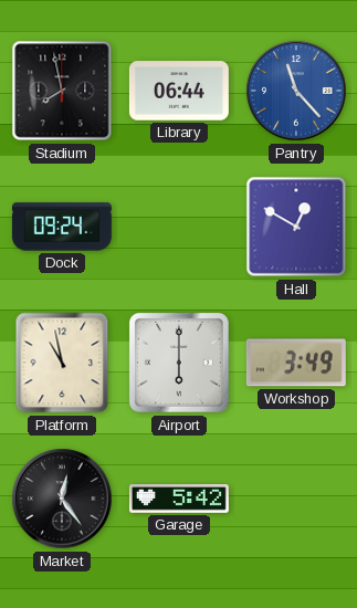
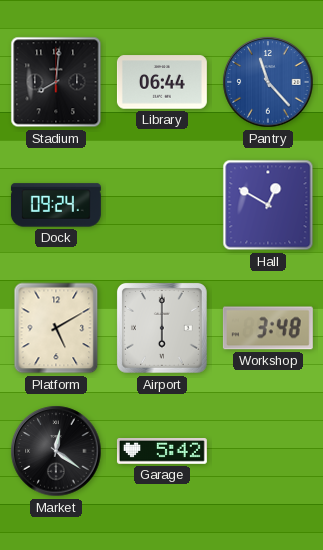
Stadium: 7:58 -> 8:01 (56, 82)
Platform: 10:58 -> 5:10 (56, 328)
Workshop: 3:49 -> 3:48 (268, 328)
Market: 12:24 -> 12:21 (56, 451)
